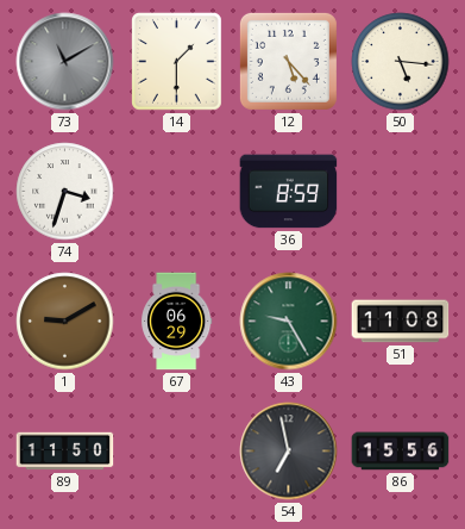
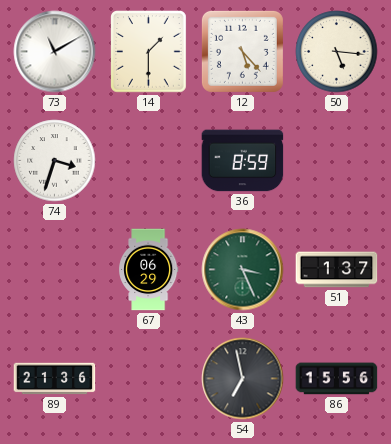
73 dial: grey -> white (55, 52)
1: 9:10 -> none (65, 322)
43: 9:25 -> 3:26 (243, 270)
51: 11:08 -> 1:37 (337, 270)
89: 11:50 -> 21:36 (55, 379)
